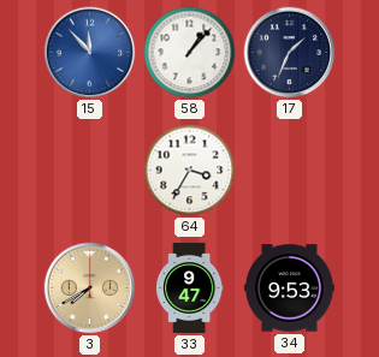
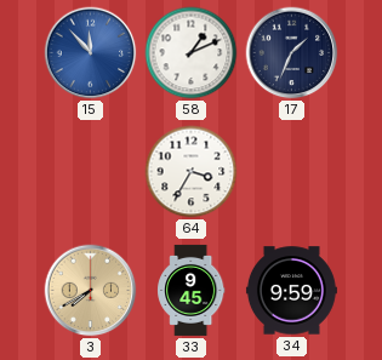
58: 1:07 -> 1:11 (192, 53)
33: 9:47 -> 9:45 (192, 290)
34: 9:53 -> 9:59 (291, 291)
